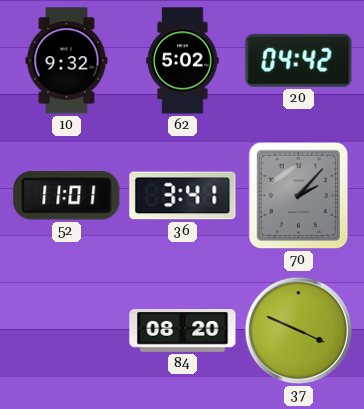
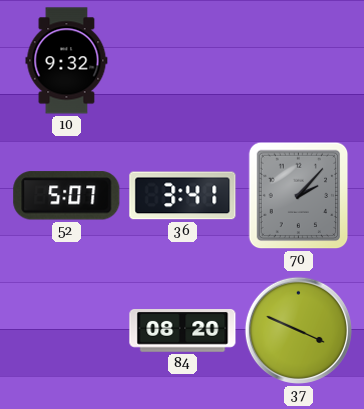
62: 5:02 -> none (183, 61)
20: 04:42 -> none (299, 60)
52: 11:01 -> 5:07 (67, 196)
